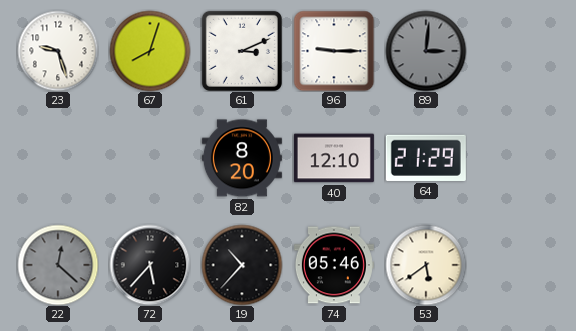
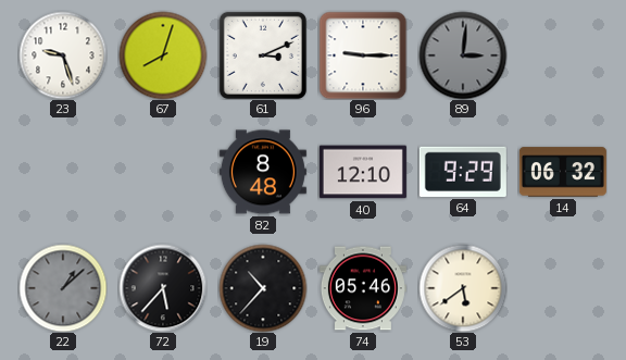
82: 8:20 -> 8:48 (263, 172)
64: 21:29 -> 9:29 (463, 172)
14: none -> 06:32 (563, 172)
22: 12:22 -> 1:08 (63, 288)
